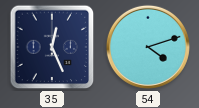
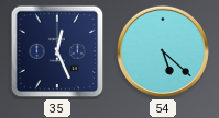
54: 4:12 -> 5:22 (163, 51)
